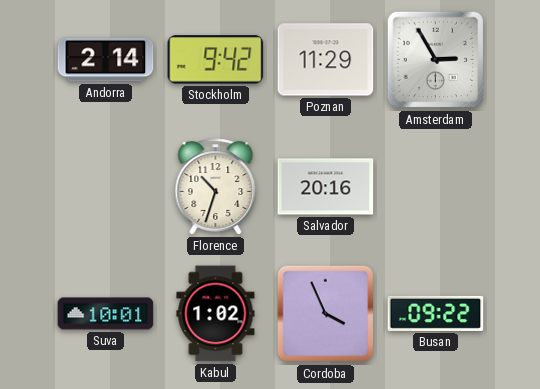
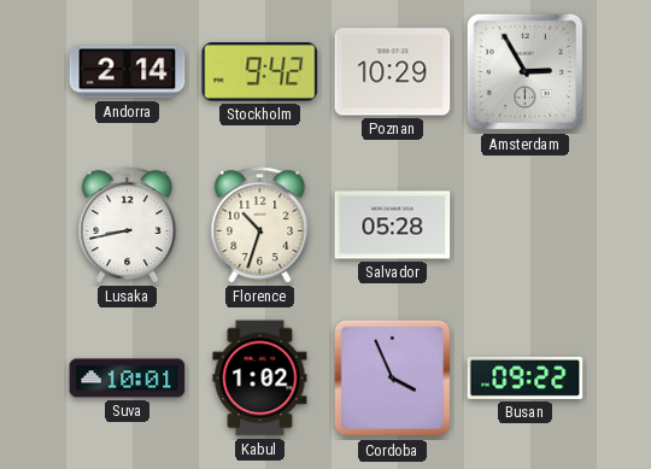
Poznan: 11:29 -> 10:29 (393, 72)
Lusaka: none -> 8:43 (128, 225)
Salvador: 20:16 -> 05:28 (393, 225)
